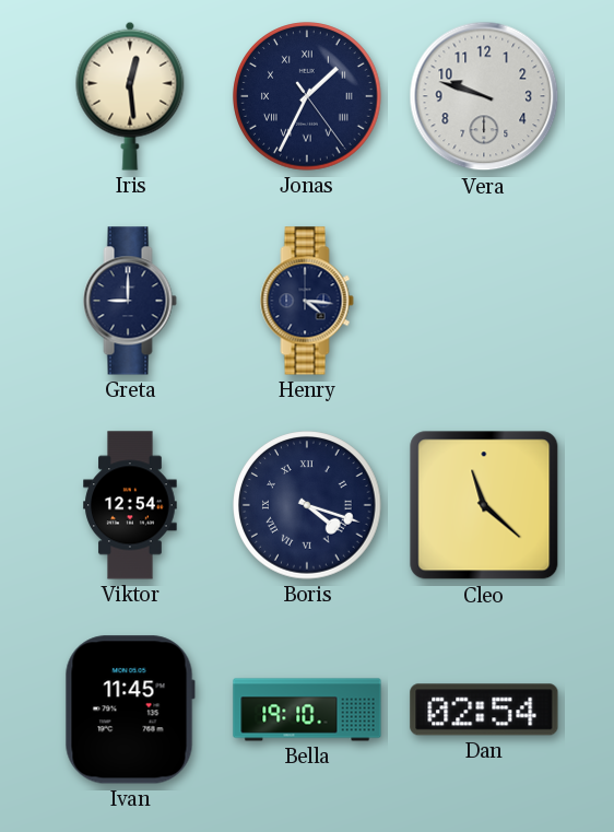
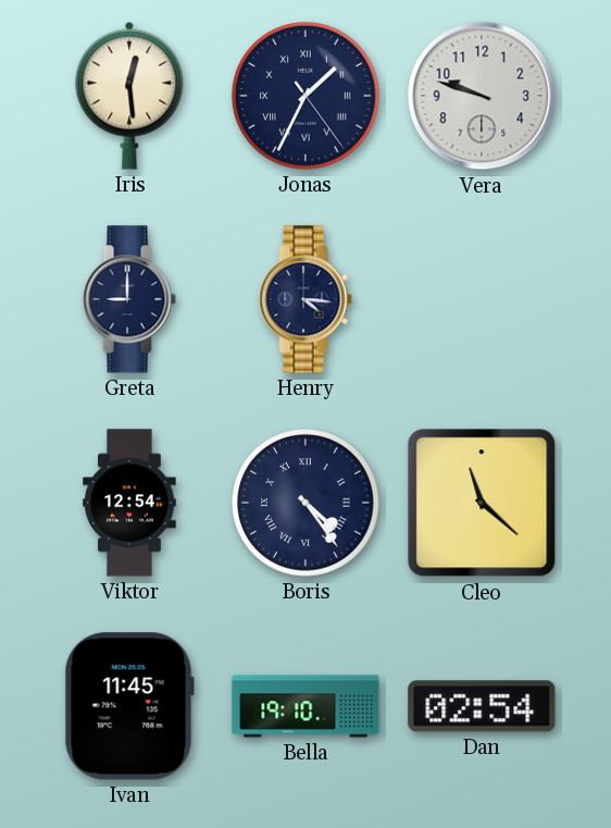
Boris: 4:18 -> 4:24 (305, 503)
